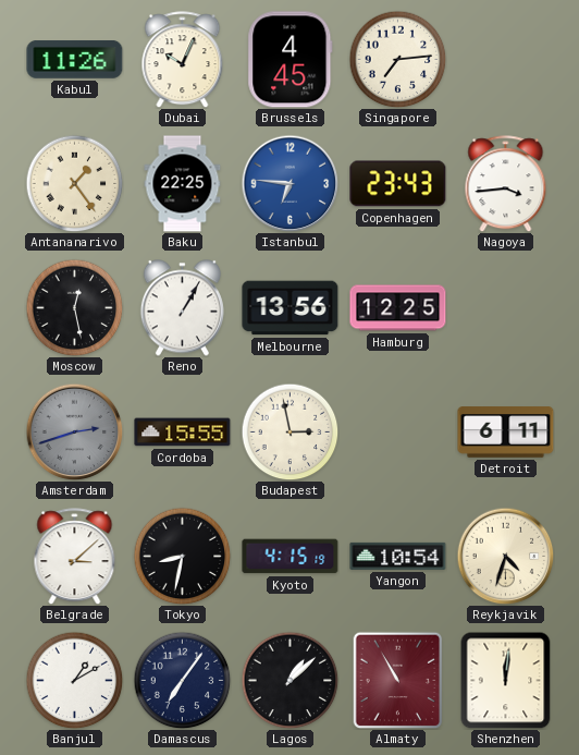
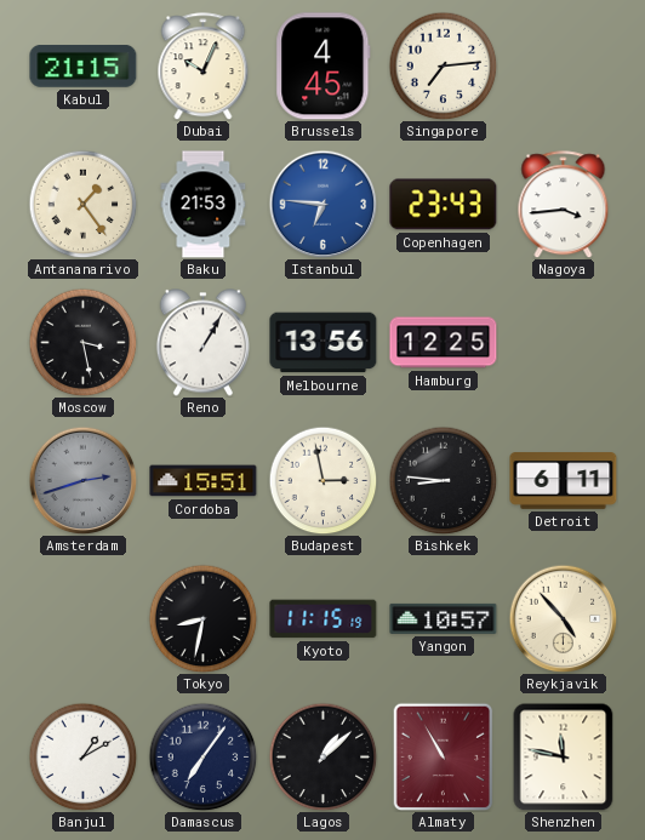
Kabul: 11:26 -> 21:15 (84, 67)
Baku: 22:25 -> 21:53 (204, 205)
Moscow: 12:28 -> 3:28 (82, 342)
Cordoba: 15:55 -> 15:51 (204, 481)
Bishkek: none -> 8:46 (443, 480)
Belgrade: 3:08 -> none (75, 557)
Kyoto: 4:15 -> 11:15 (324, 619)
Yangon: 10:54 -> 10:57 (444, 618)
Reykjavik: 4:33 -> 4:53 (563, 618)
Shenzhen: 12:01 -> 11:47 (564, 756)
